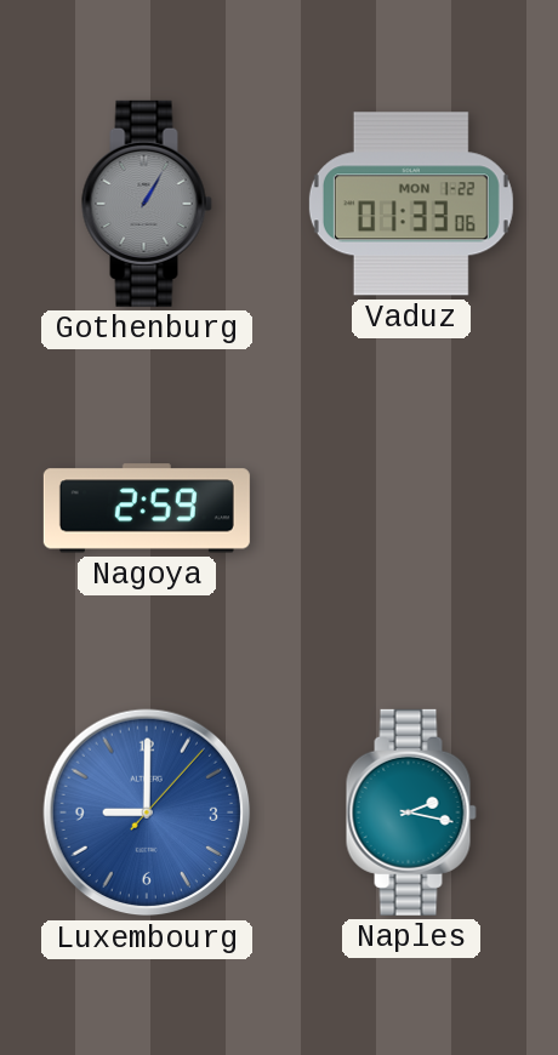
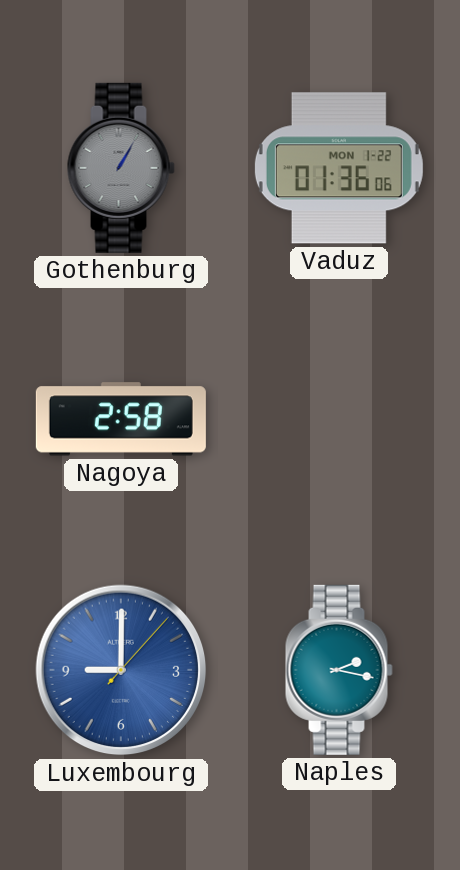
Vaduz: 01:33 -> 01:36 (339, 168)
Nagoya: 2:59 -> 2:58 (121, 419)
